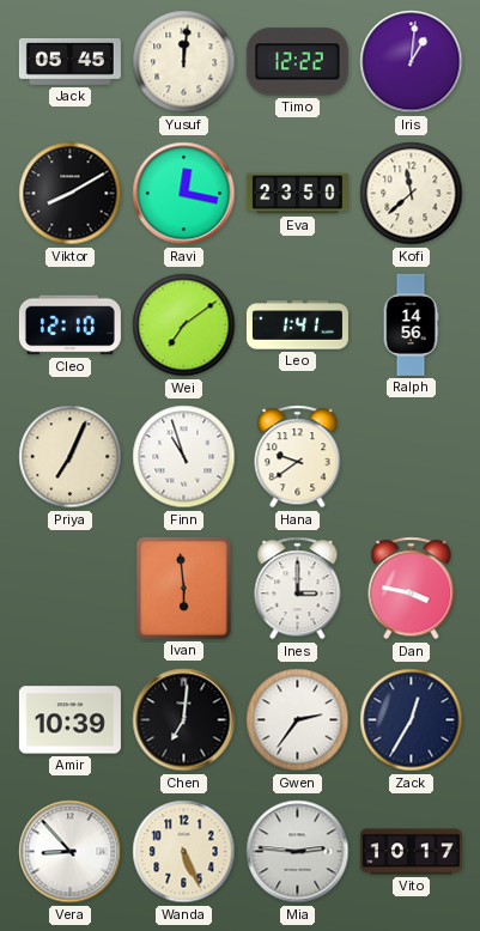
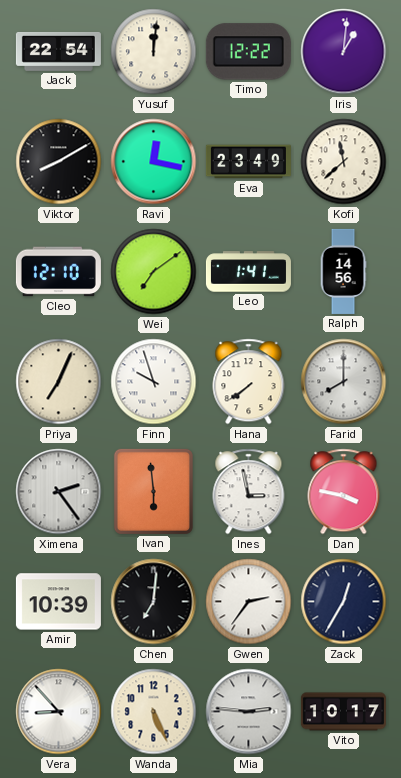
Jack: 05:45 -> 22:54 (58, 52)
Eva: 23:50 -> 23:49 (248, 162)
Finn: 10:57 -> 9:57 (154, 382)
Hana: 9:39 -> 7:39 (249, 382)
Farid: none -> 8:00 (344, 382)
Ximena: none -> 2:24 (59, 492)
Ines: 3:00 -> 2:58 (249, 492)
